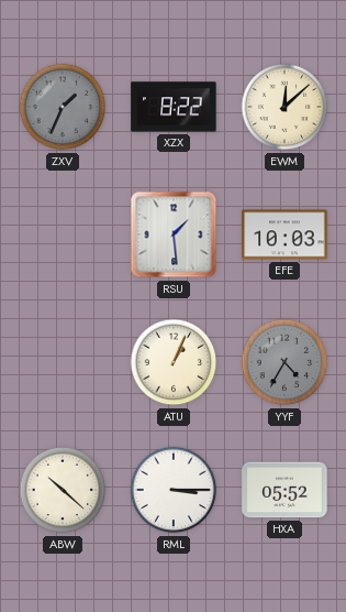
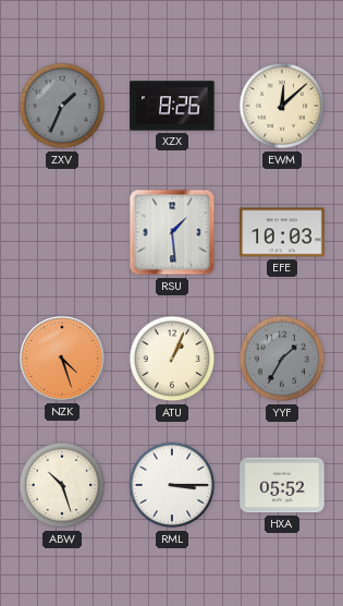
XZX: 8:22 -> 8:26 (172, 106)
NZK: none -> 4:27 (62, 359)
YYF: 4:35 -> 1:35 (282, 359)
ABW: 10:22 -> 10:27 (62, 485)
